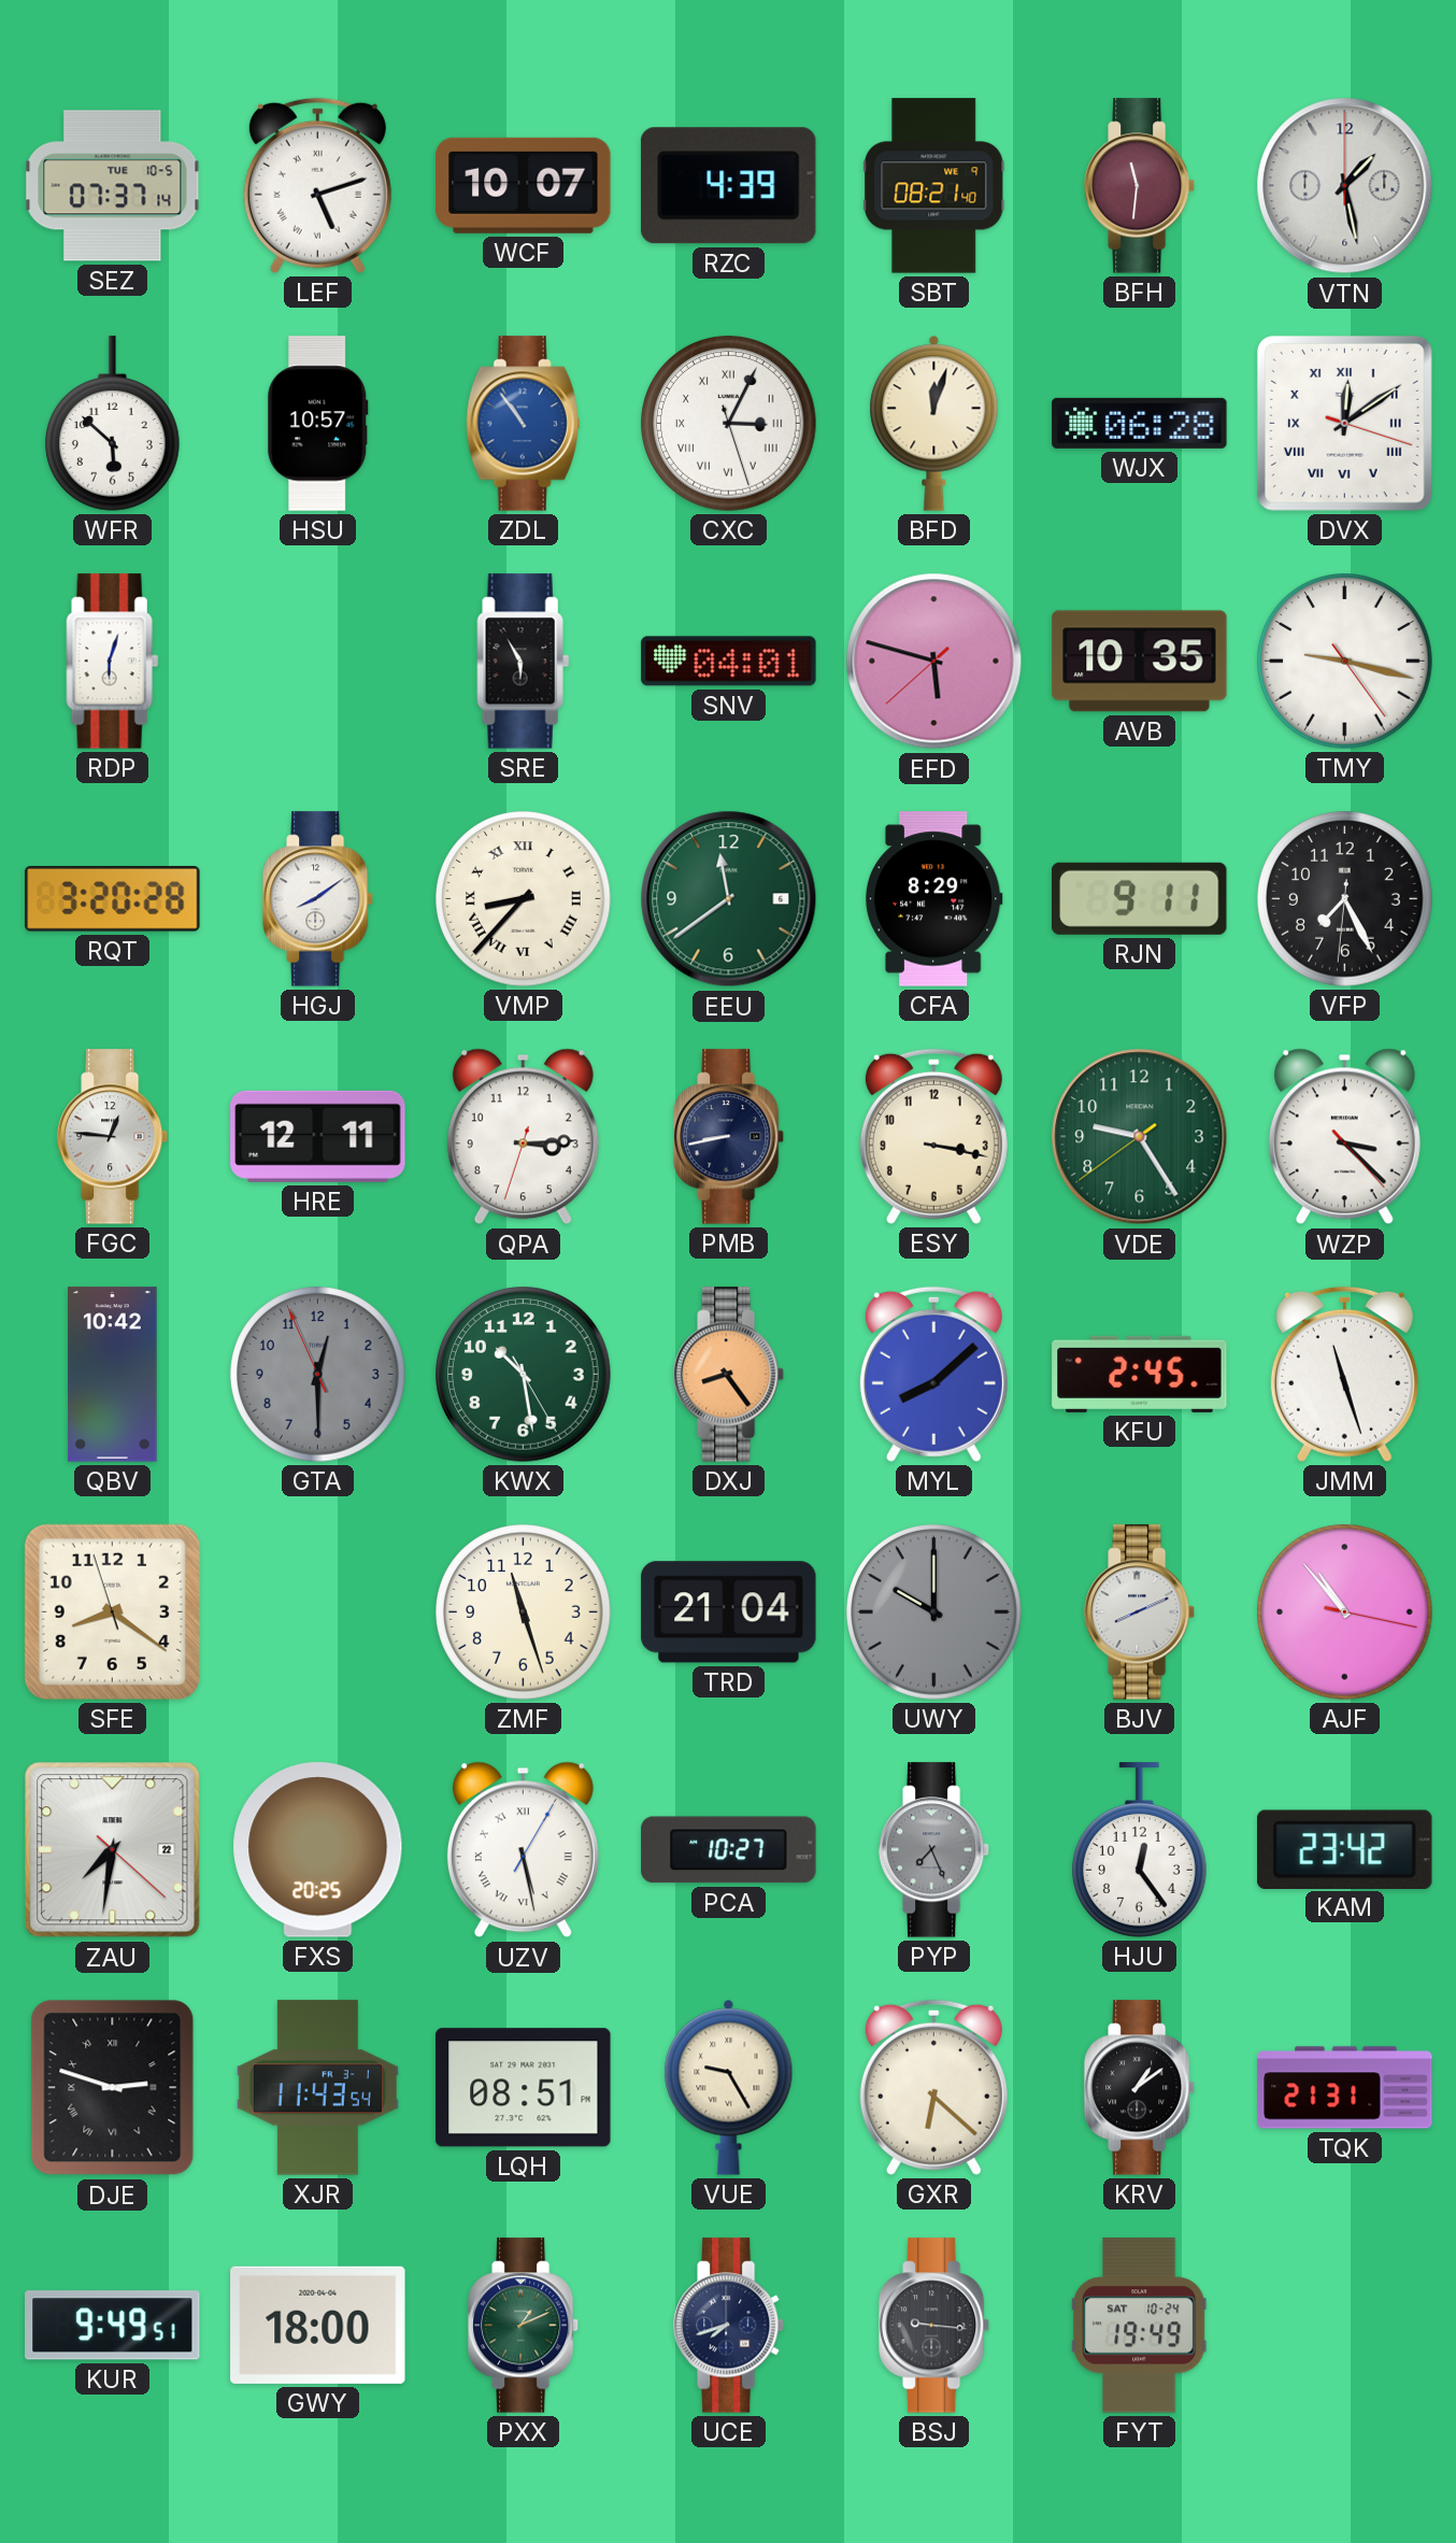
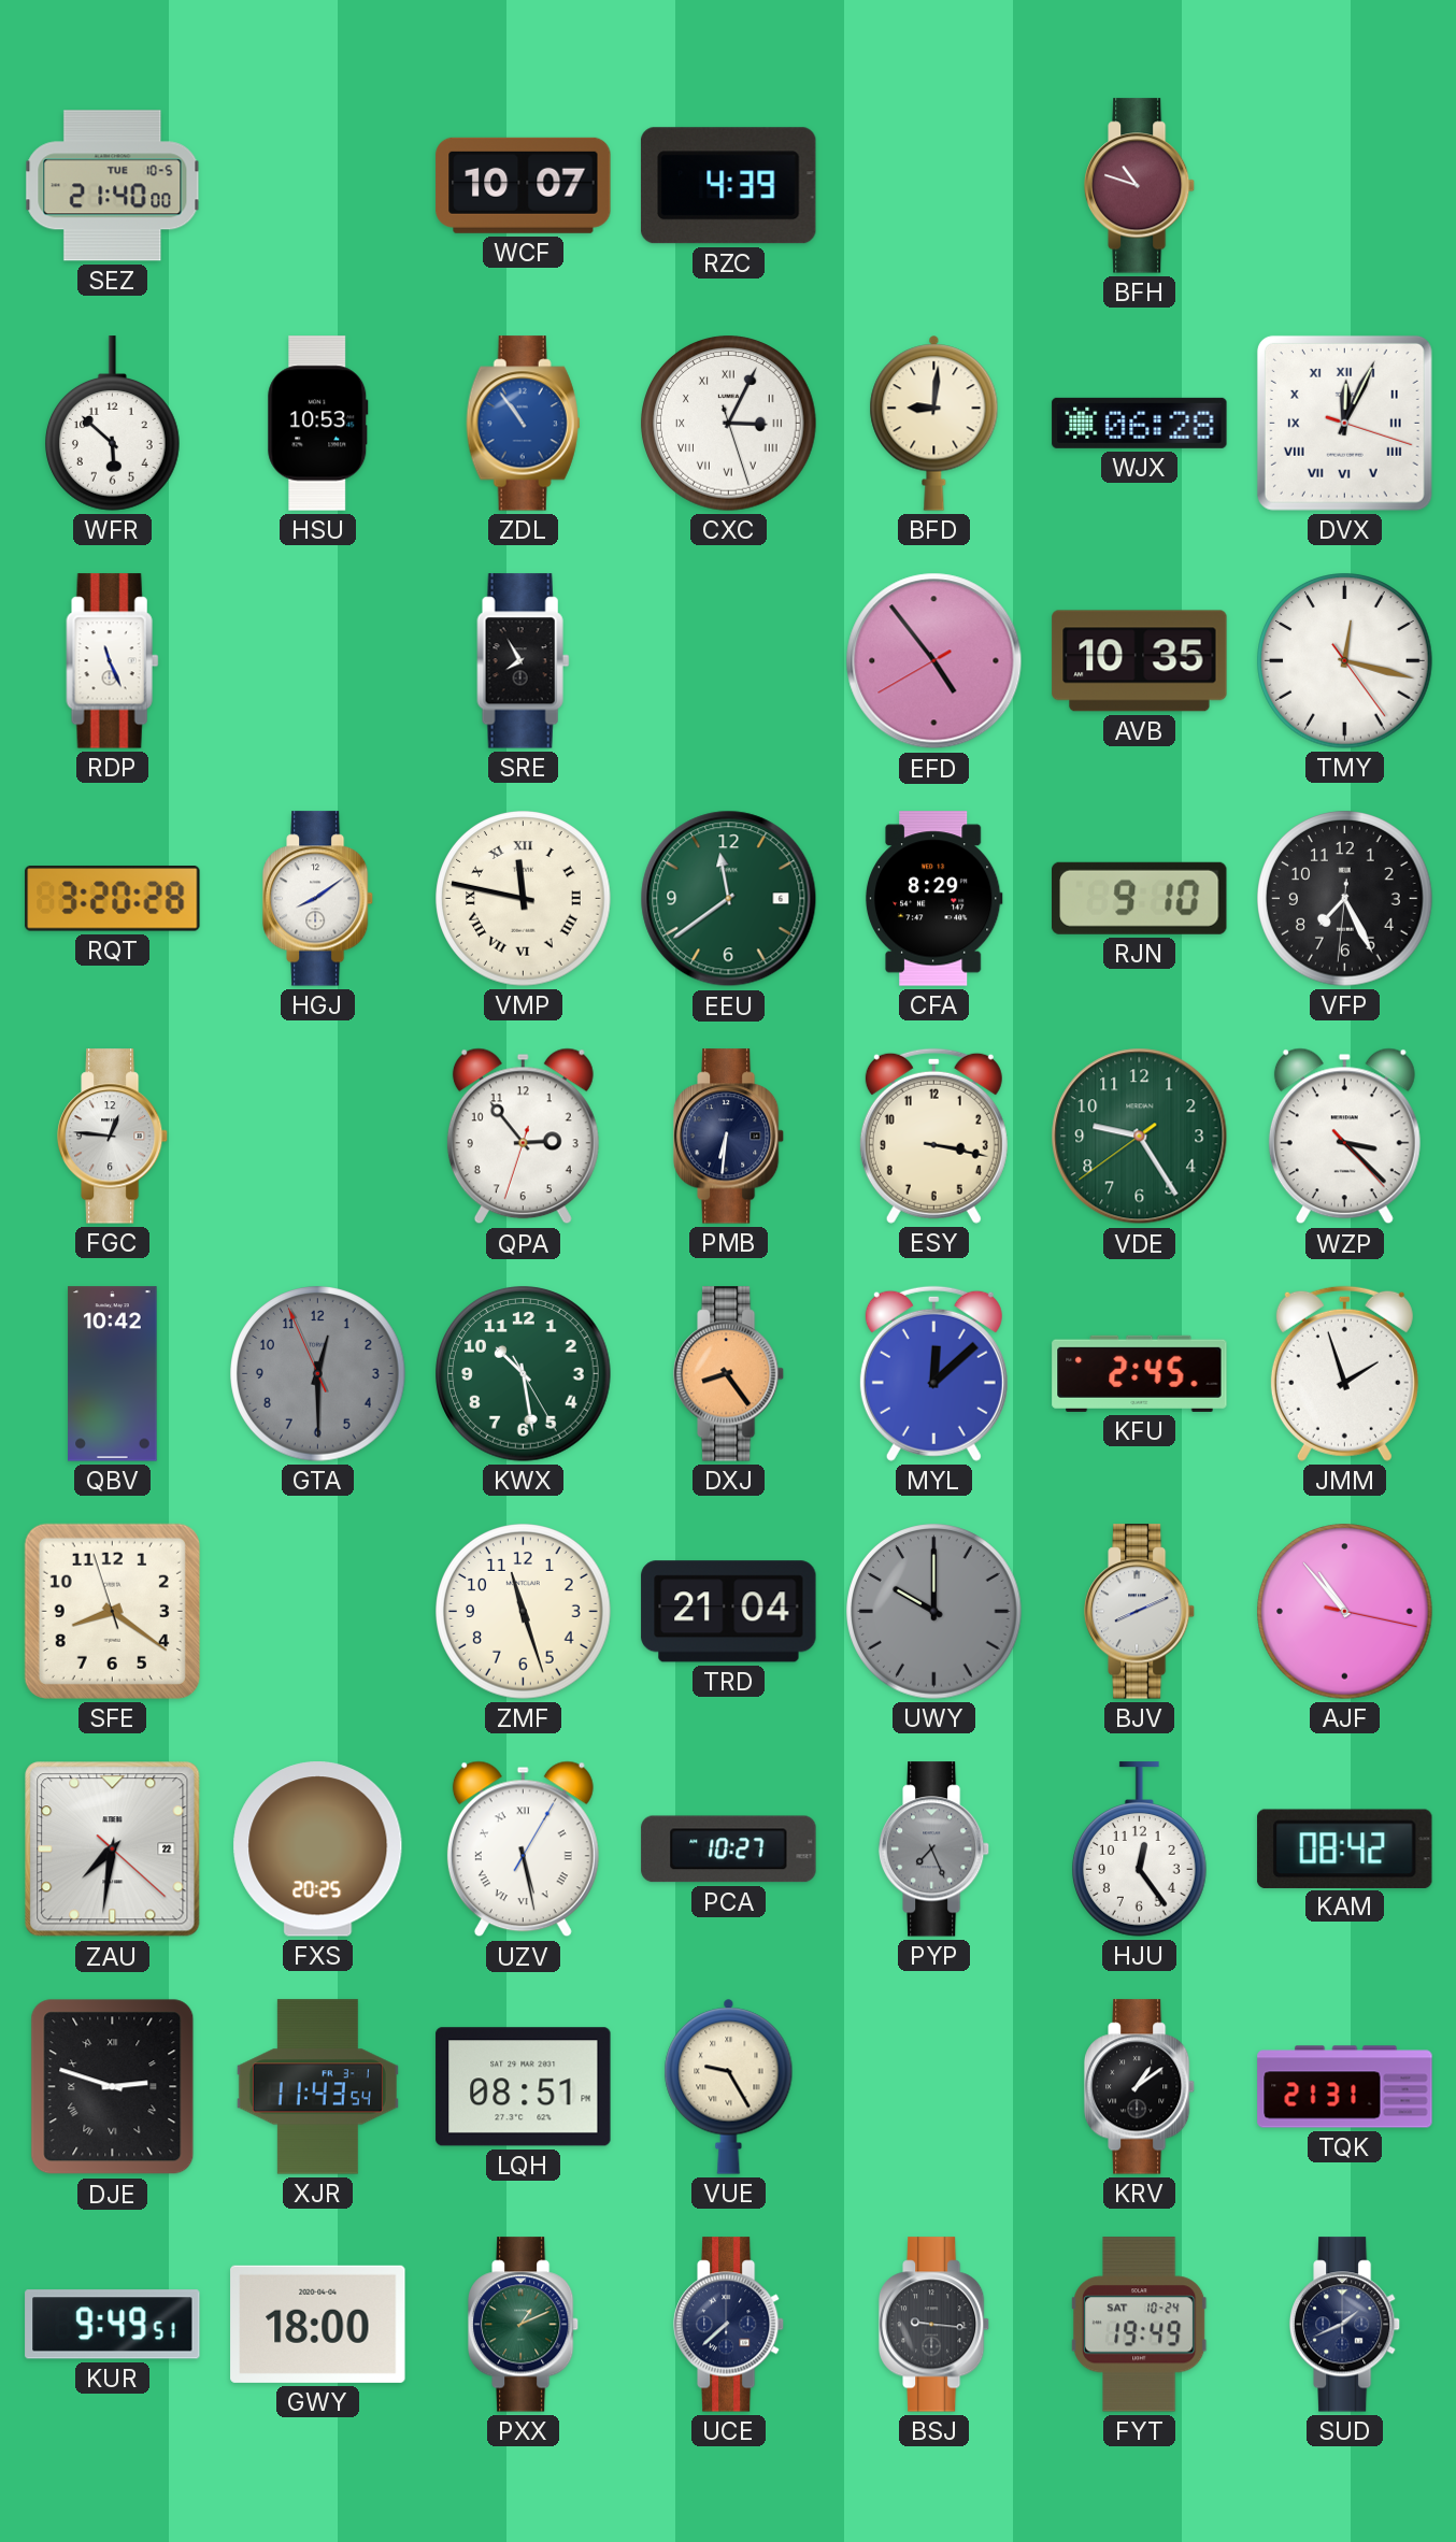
SEZ: 07:37 -> 21:40 (113, 186)
LEF: 5:12 -> none (317, 185)
SBT: 08:21 -> none (934, 186)
BFH: 11:31 -> 10:48 (1140, 186)
VTN: 1:28 -> none (1345, 186)
HSU: 10:57 -> 10:53 (318, 424)
BFD: 12:03 -> 9:01 (934, 423)
DVX: 12:09 -> 12:04 (1344, 423)
RDP: 6:03 -> 11:26 (113, 661)
SRE: 5:55 -> 7:55 (524, 661)
SNV: 04:01 -> none (729, 662)
EFD: 5:47 -> 4:53 (934, 661)
TMY: 9:17 -> 12:17 (1345, 661)
VMP: 8:37 -> 11:47 (524, 899)
RJN: 9:11 -> 9:10 (1140, 898)
HRE: 12:11 -> none (318, 1136)
QPA: 3:14 -> 2:53 (523, 1137)
PMB: 8:43 -> 6:31 (729, 1137)
MYL: 8:08 -> 12:08 (933, 1373)
JMM: 11:27 -> 1:57 (1344, 1373)
KAM: 23:42 -> 08:42 (1345, 1848)
GXR: 6:22 -> none (933, 2087)
UCE: 7:42 -> 7:38 (729, 2325)
SUD: none -> 1:41 (1345, 2325)
